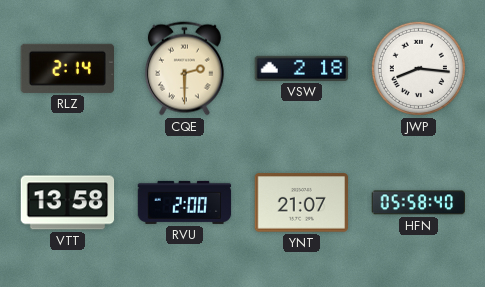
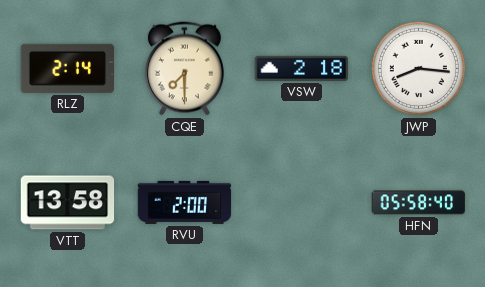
CQE: 2:30 -> 7:30 (184, 69)
YNT: 21:07 -> none (302, 203)
